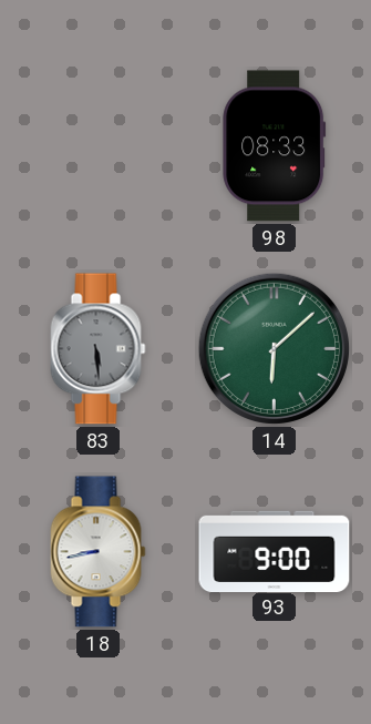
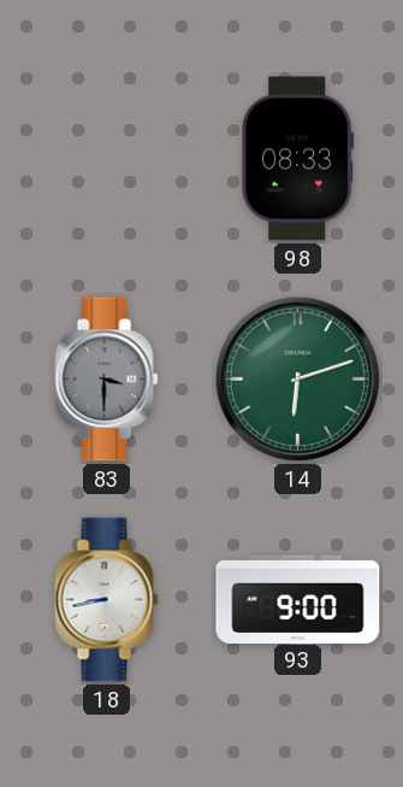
83: 5:29 -> 3:30 (107, 380)
14: 6:08 -> 6:12 (297, 378)
